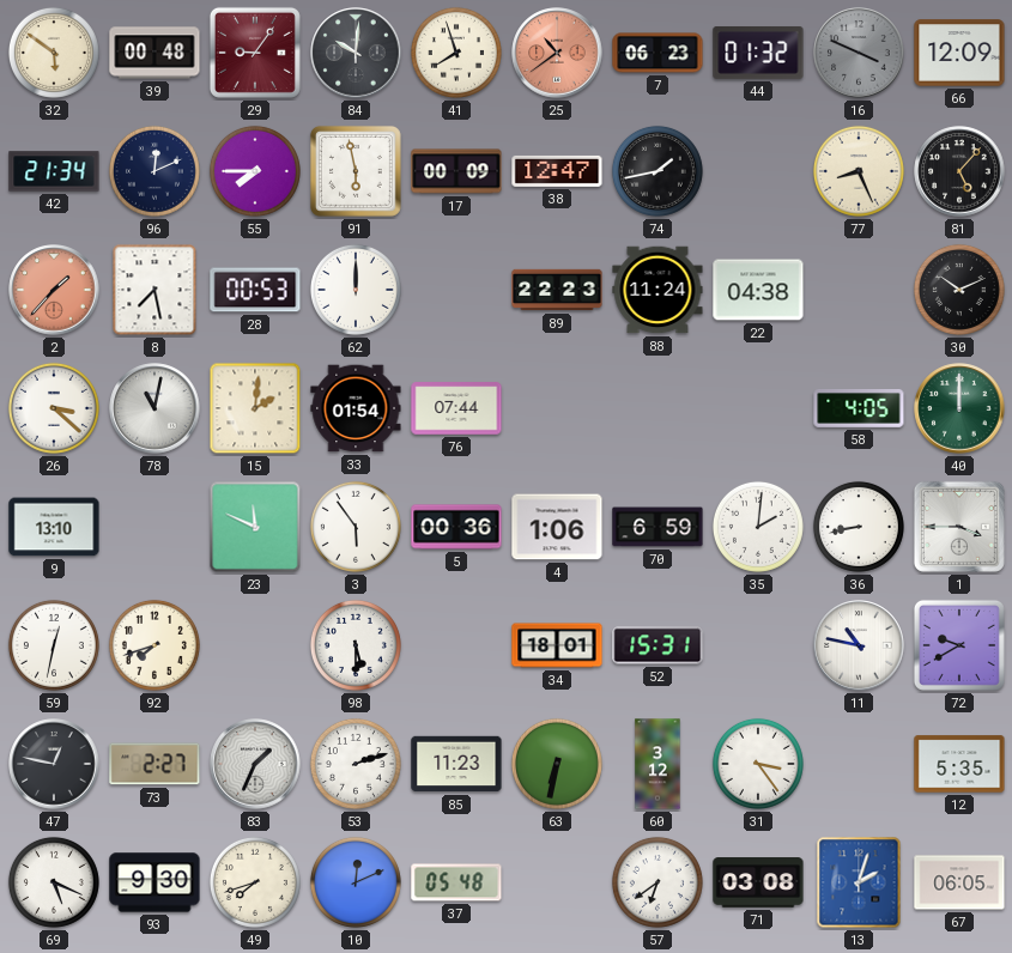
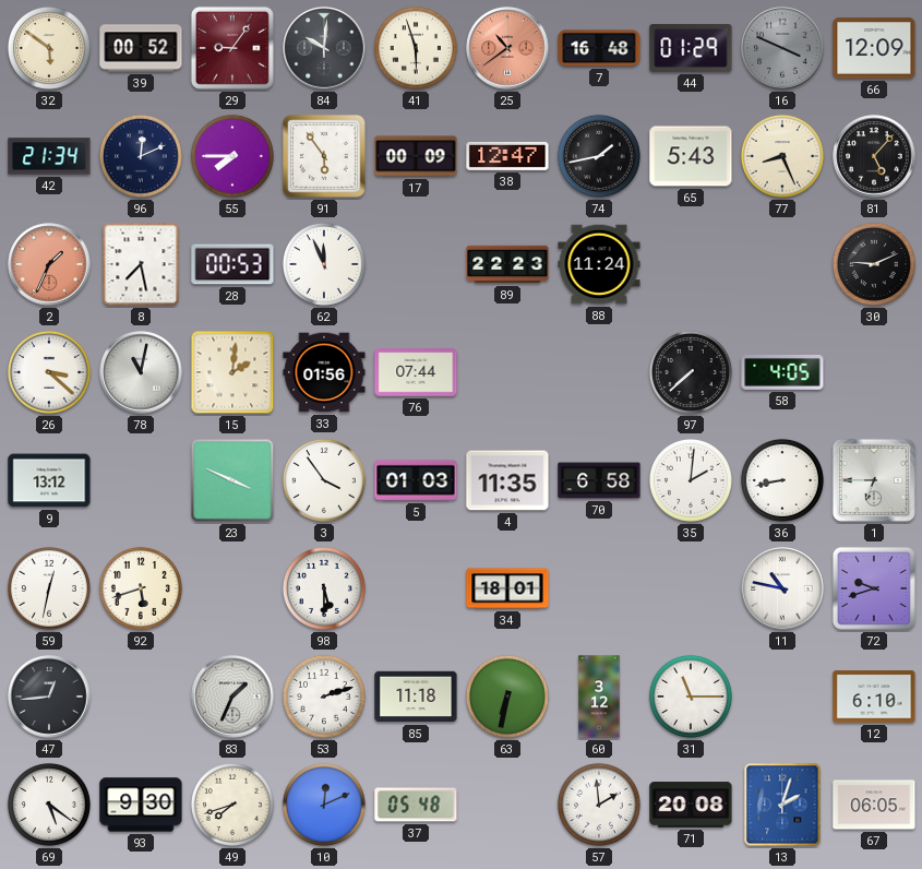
39: 00:48 -> 00:52 (141, 48)
41: 7:57 -> 5:57 (416, 48)
7: 06:23 -> 16:48 (599, 48)
44: 01:32 -> 01:29 (691, 48)
91: 5:58 -> 5:54 (324, 156)
65: none -> 5:43 (691, 156)
2: 1:37 -> 1:34 (49, 264)
62: 12:00 -> 11:56 (324, 264)
22: 04:38 -> none (758, 290)
30: 10:11 -> 9:11 (874, 264)
33: 01:54 -> 01:56 (324, 372)
97: none -> 7:38 (691, 372)
40: 12:00 -> none (959, 408)
9: 13:10 -> 13:12 (49, 480)
23: 11:49 -> 3:49 (232, 480)
3: 5:54 -> 3:54 (324, 480)
5: 00:36 -> 01:03 (416, 480)
4: 1:06 -> 11:35 (507, 480)
70: 6:59 -> 6:58 (599, 480)
1: 3:45 -> 6:45 (874, 480)
92: 7:42 -> 5:42 (141, 588)
52: 15:31 -> none (658, 645)
72: 9:40 -> 9:42 (874, 588)
47: 12:47 -> 12:44 (49, 697)
73: 2:27 -> none (154, 764)
85: 11:23 -> 11:18 (416, 697)
31: 3:24 -> 11:15 (691, 697)
12: 5:35 -> 6:10 (874, 697)
69: 5:19 -> 5:21 (49, 805)
57: 6:39 -> 1:59 (599, 805)
71: 03:08 -> 20:08 (691, 805)
